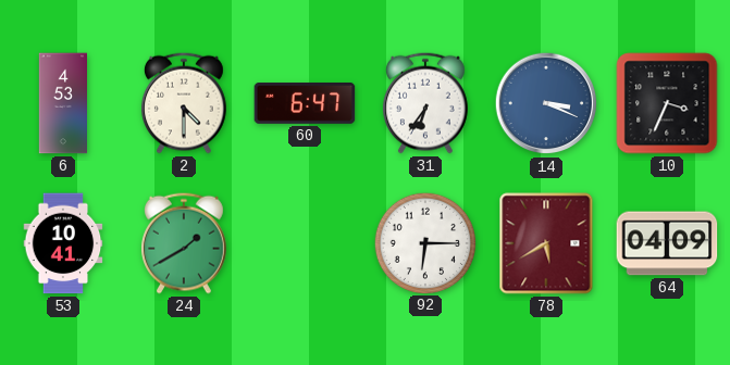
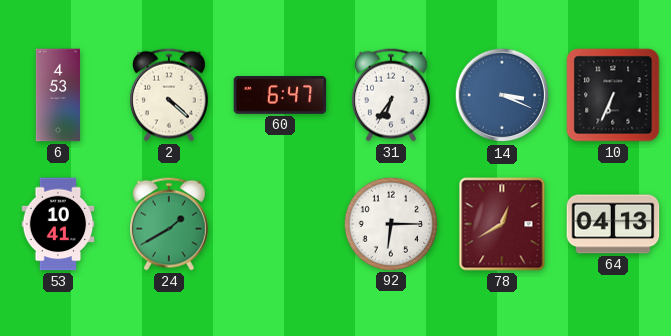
2: 4:30 -> 4:22 (169, 95)
10: 3:34 -> 6:34 (613, 95)
78: 5:40 -> 12:40 (502, 224)
64: 04:09 -> 04:13 (613, 224)
